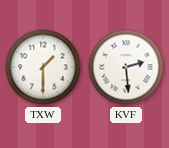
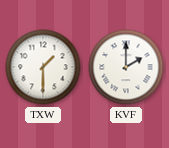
KVF: 2:29 -> 2:00 (126, 67)
